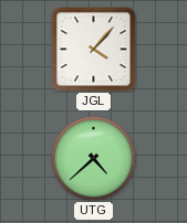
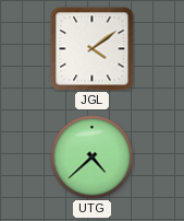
JGL: 4:07 -> 4:09 (93, 49)
